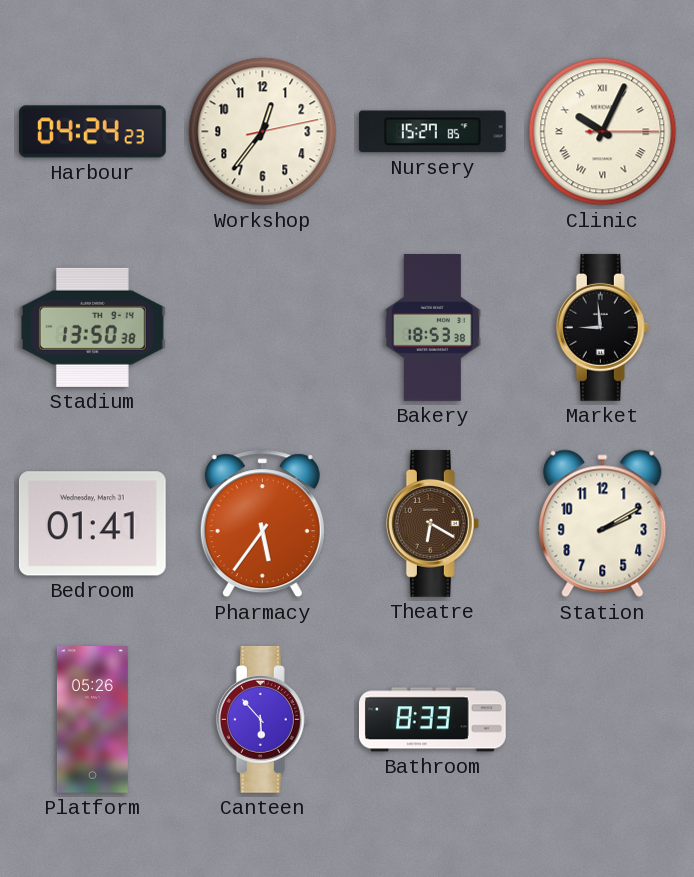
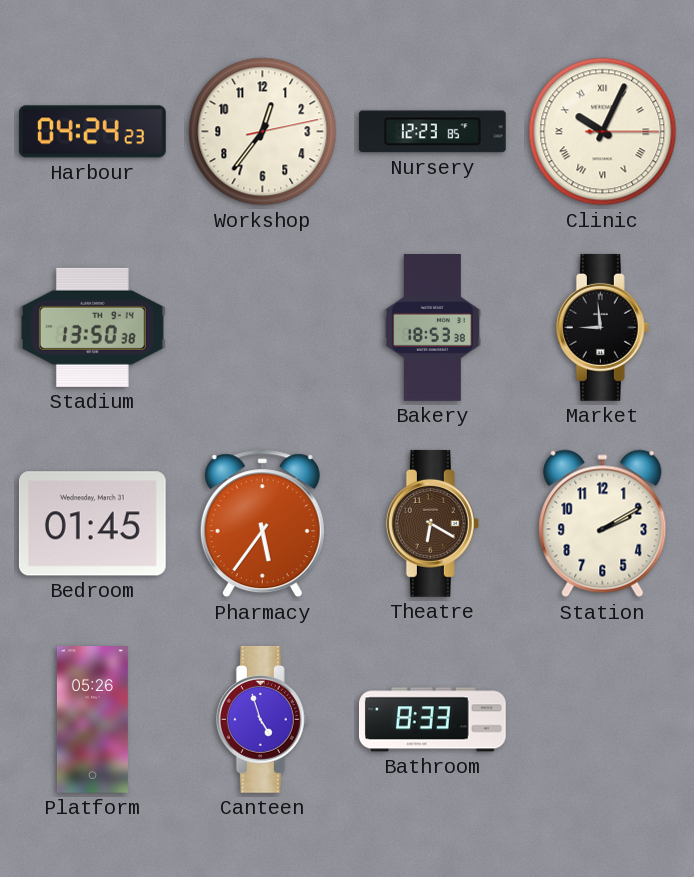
Nursery: 15:27 -> 12:23 (432, 132)
Bedroom: 01:41 -> 01:45 (92, 524)
Canteen: 5:53 -> 4:57 (262, 719)
